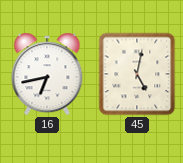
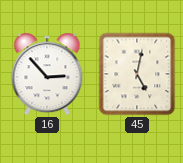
16: 6:43 -> 2:53 (47, 74)
